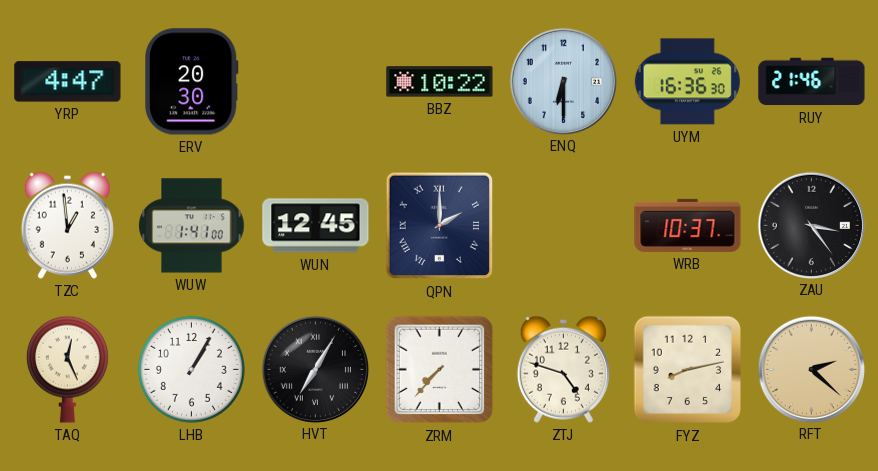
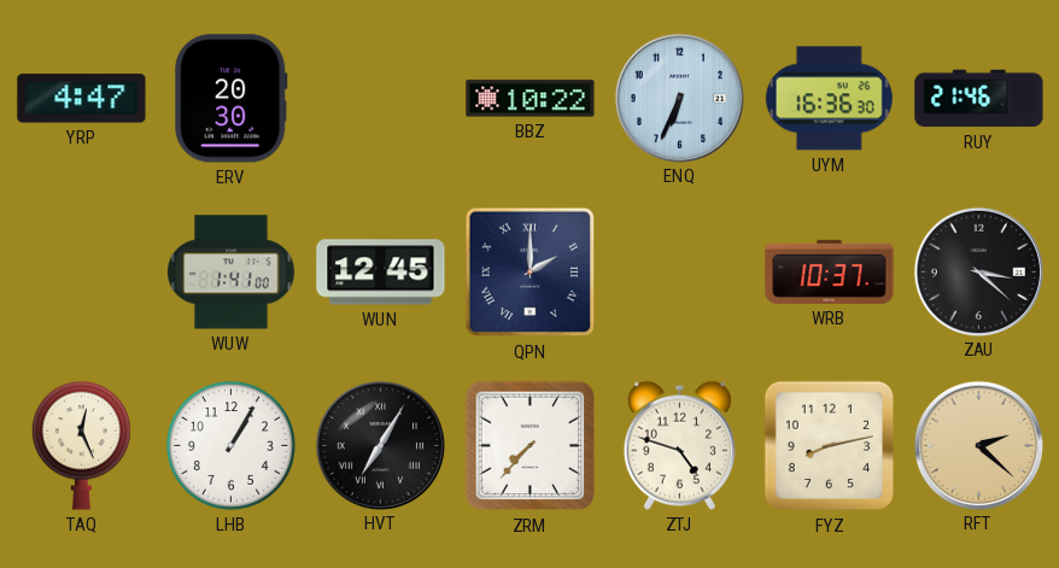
ENQ: 6:30 -> 6:34 (679, 98)
TZC: 12:59 -> none (67, 225)
ZAU: 3:24 -> 3:22 (978, 271)
